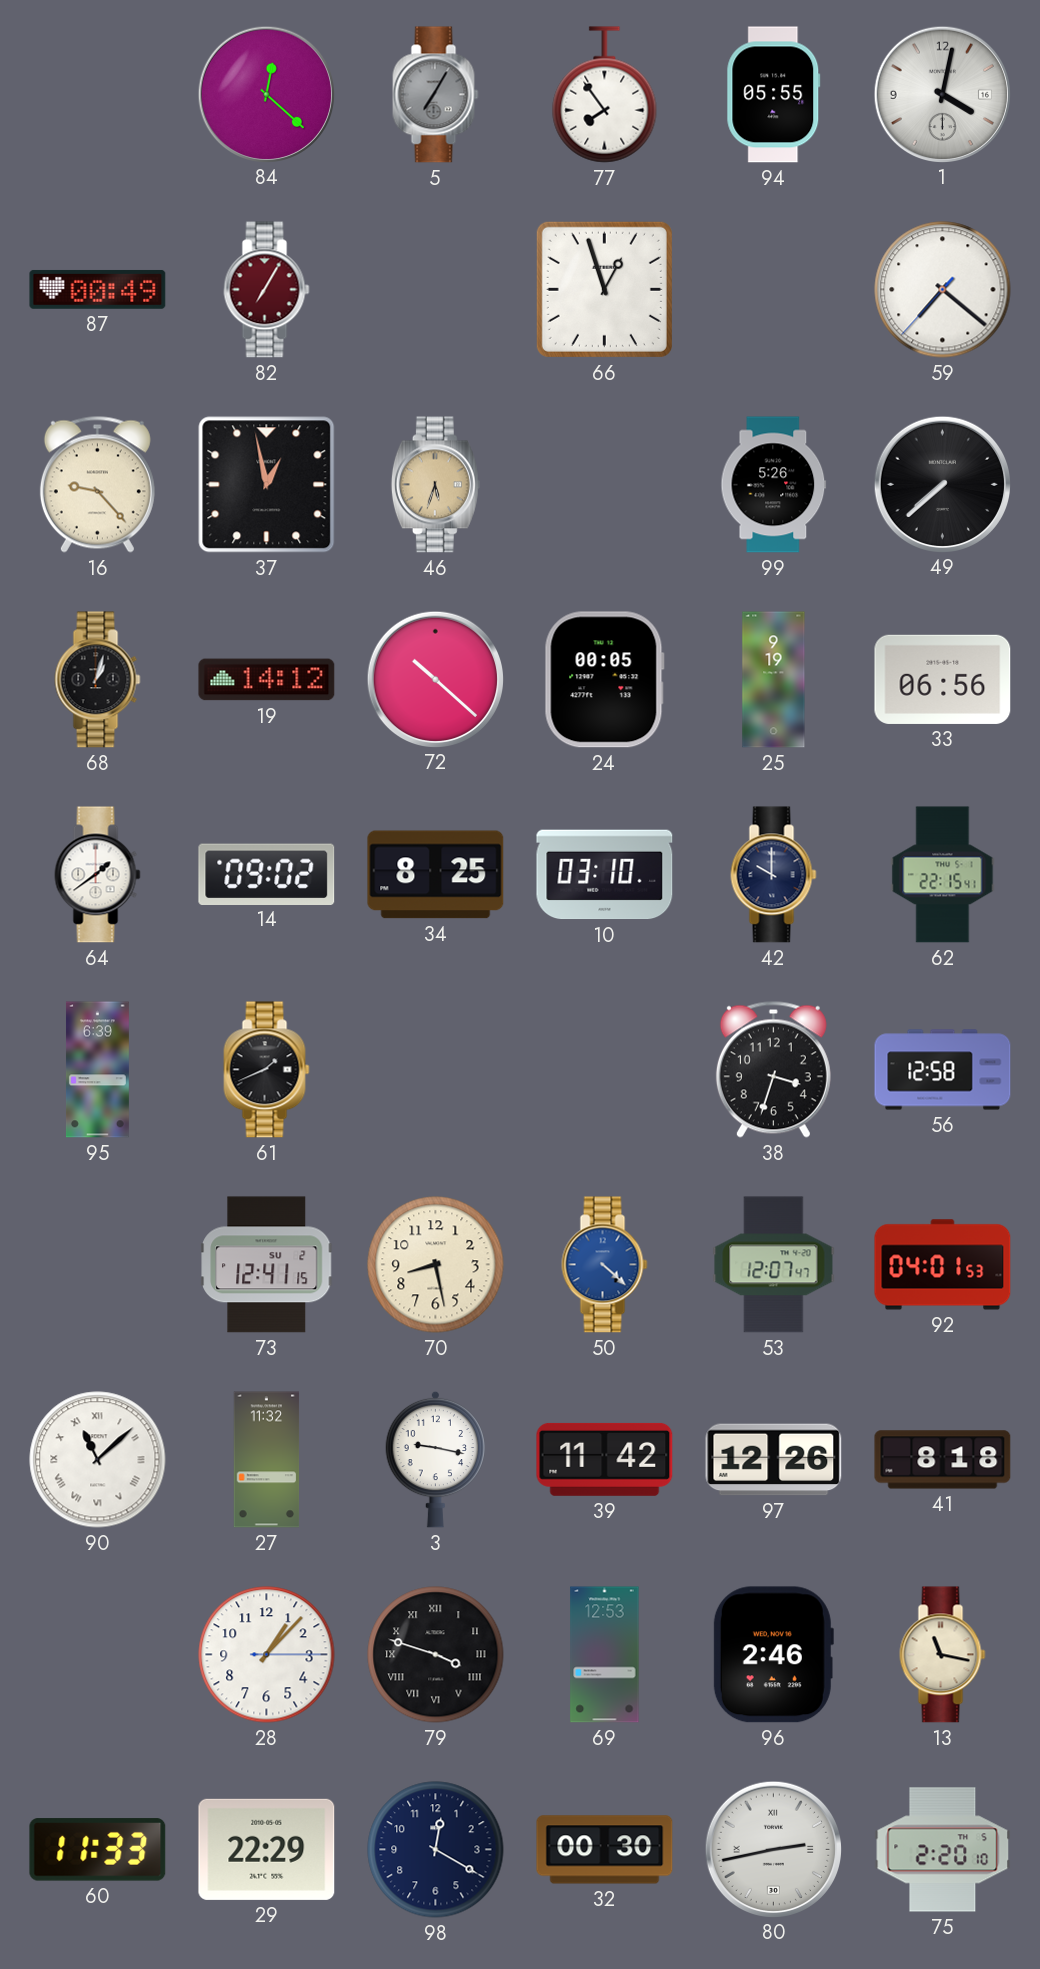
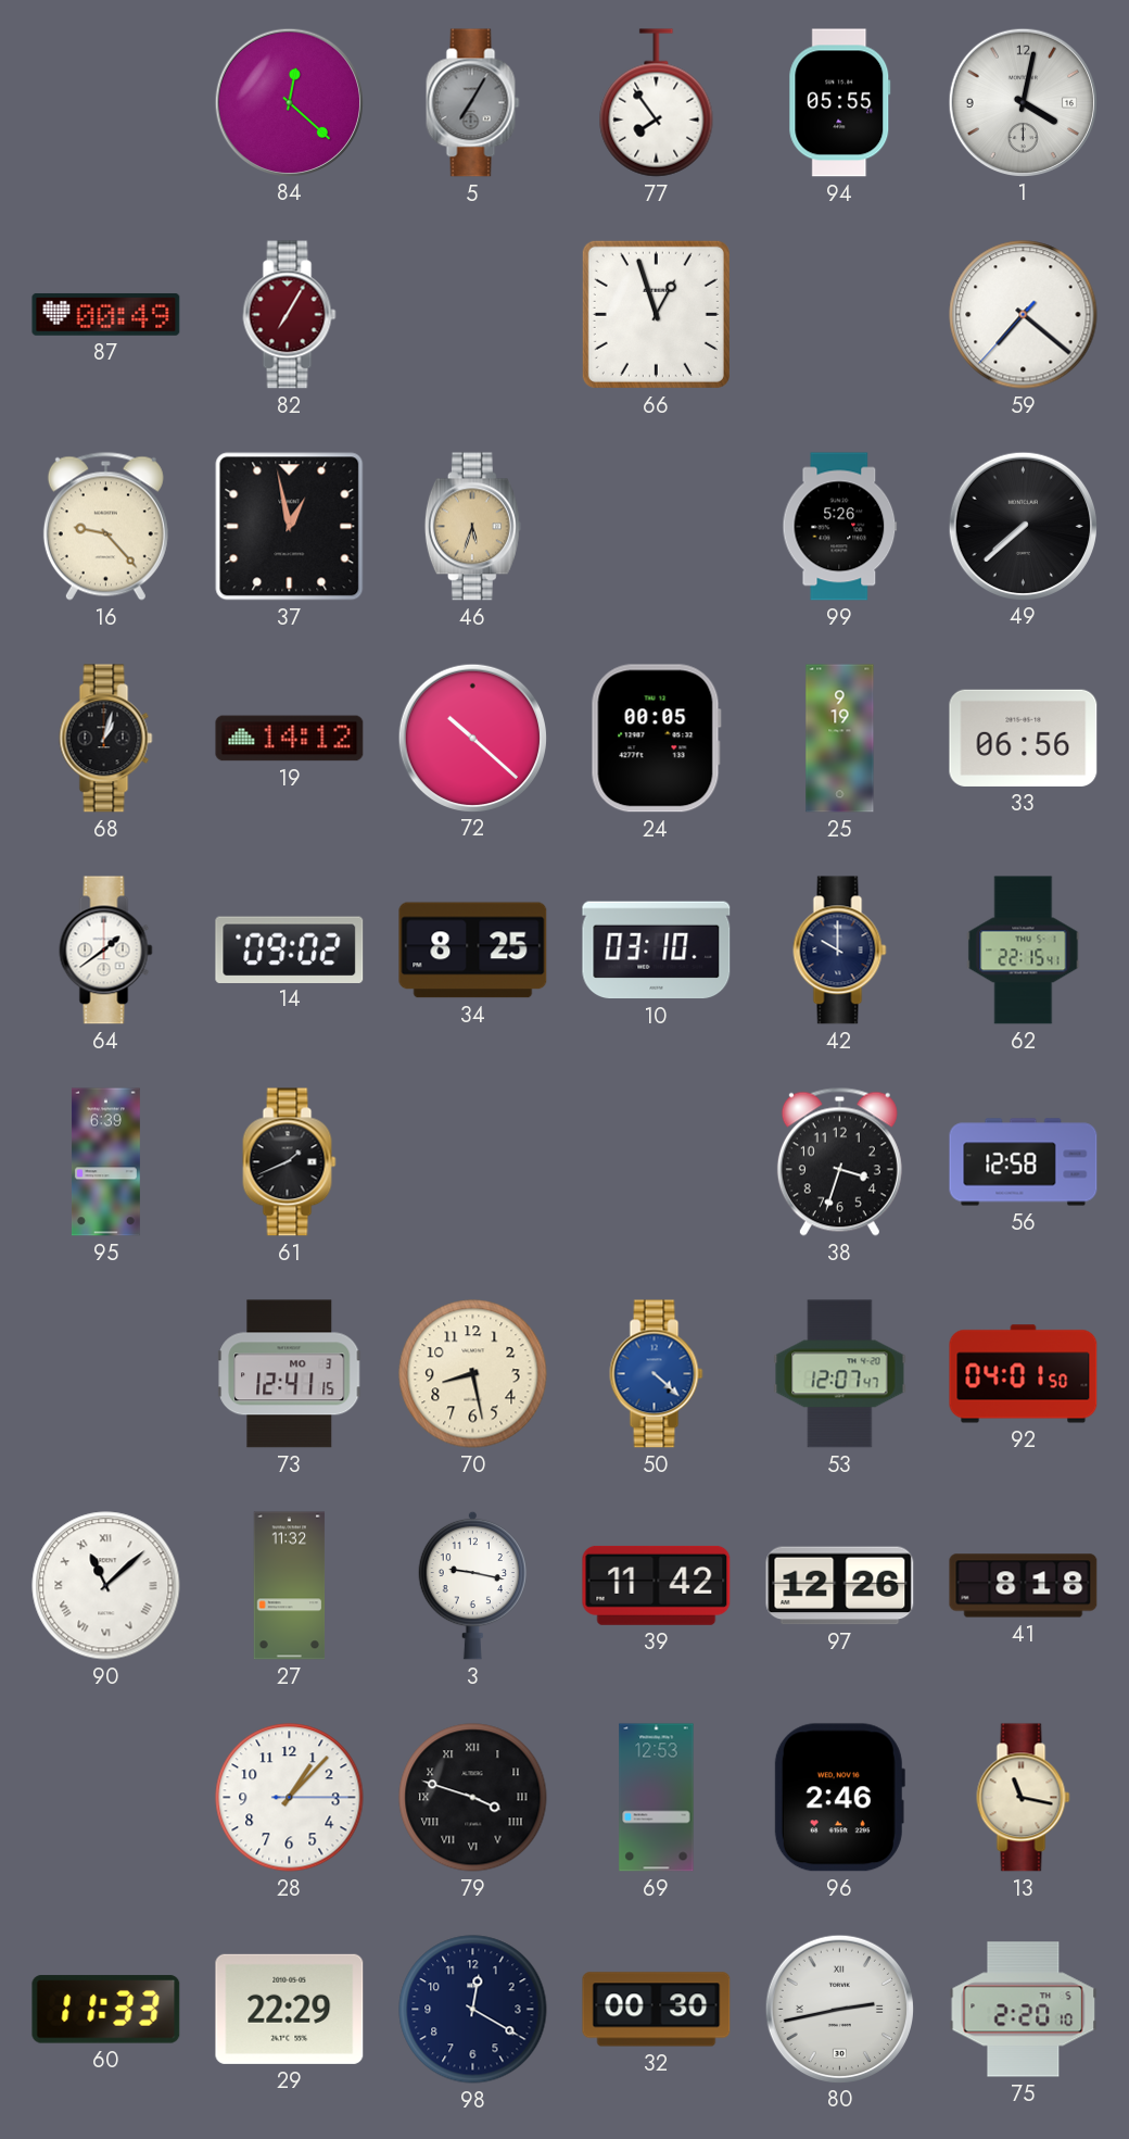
73 date: SU 2 -> MO 3 (290, 1374)
92: 04:01:53 -> 04:01:50 (1024, 1374)
